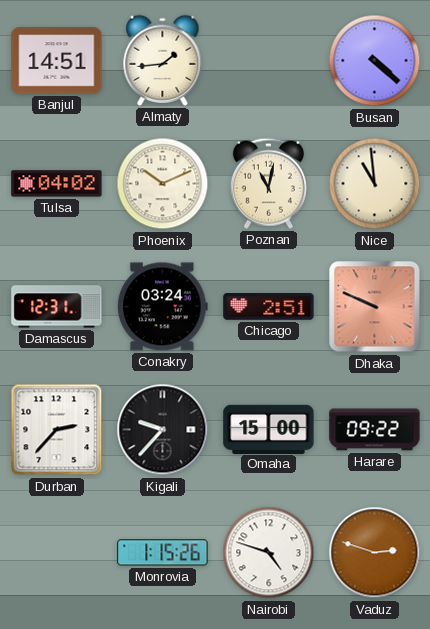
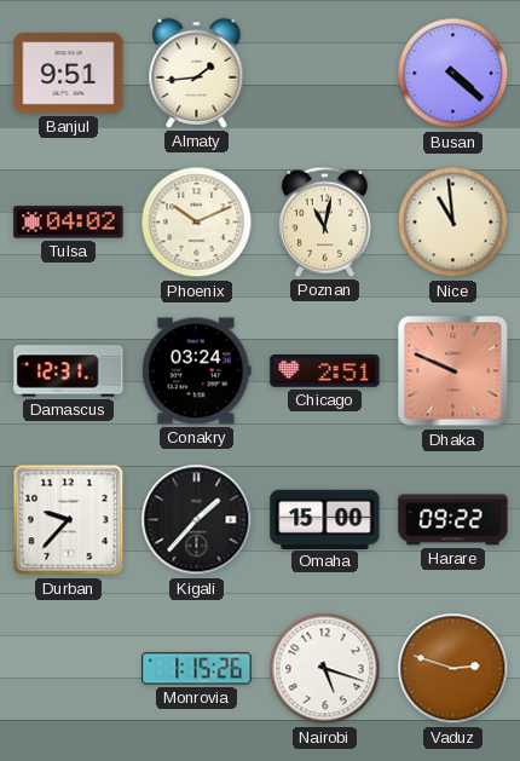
Banjul: 14:51 -> 9:51 (69, 74)
Durban: 2:37 -> 9:37 (69, 520)
Kigali: 9:37 -> 1:37 (197, 520)
Nairobi: 4:48 -> 5:18 (325, 669)
